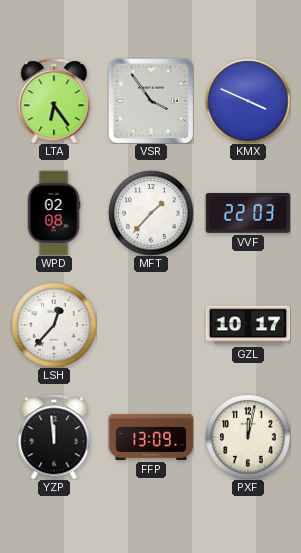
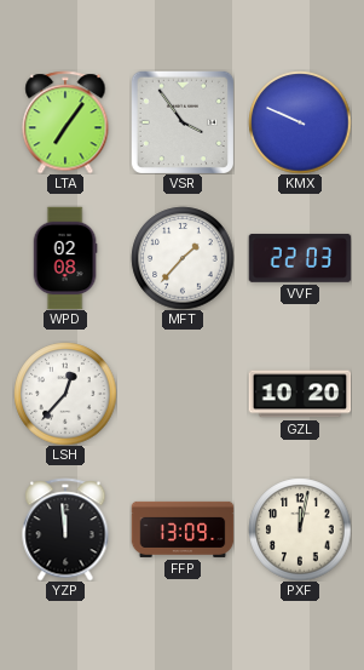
LTA: 6:24 -> 7:06 (65, 122)
KMX: 3:49 -> 9:49 (300, 122)
GZL: 10:17 -> 10:20 (300, 394)
